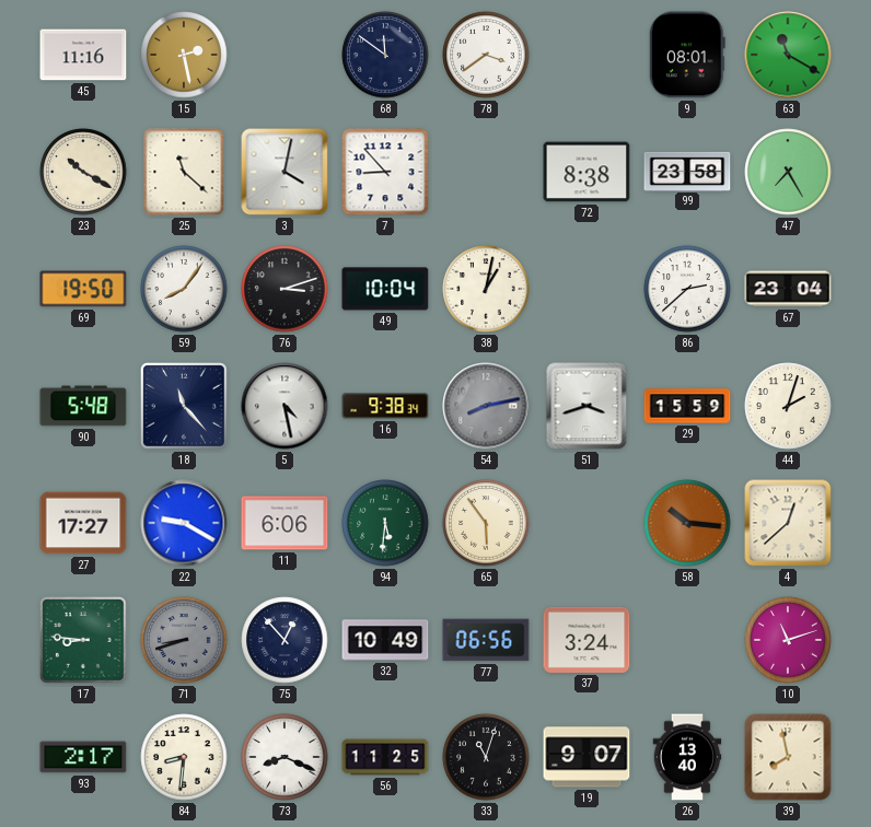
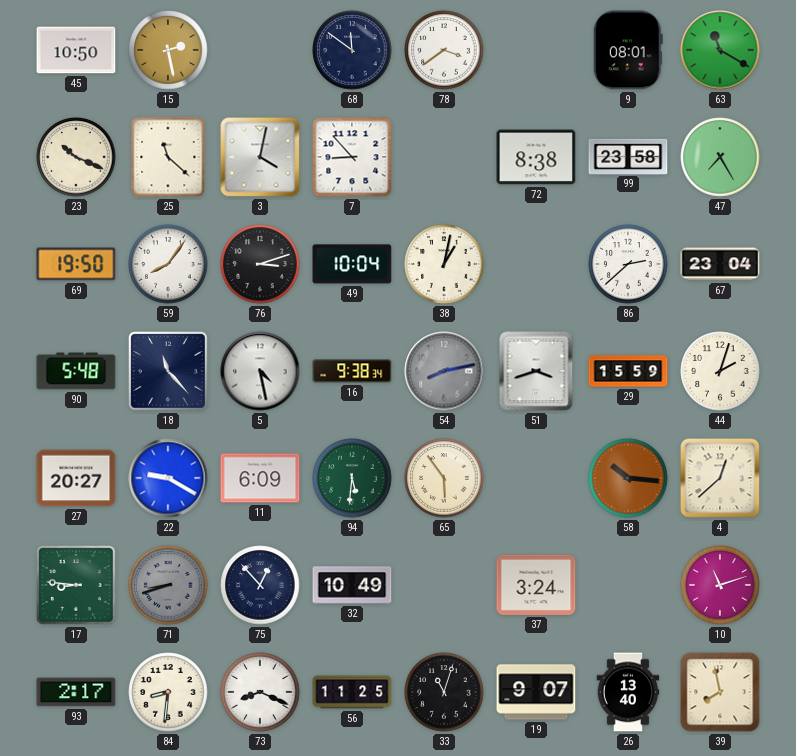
45: 11:16 -> 10:50 (76, 50)
23: 10:20 -> 10:19 (76, 157)
27: 17:27 -> 20:27 (76, 478)
11: 6:06 -> 6:09 (260, 478)
77: 06:56 -> none (486, 640)
